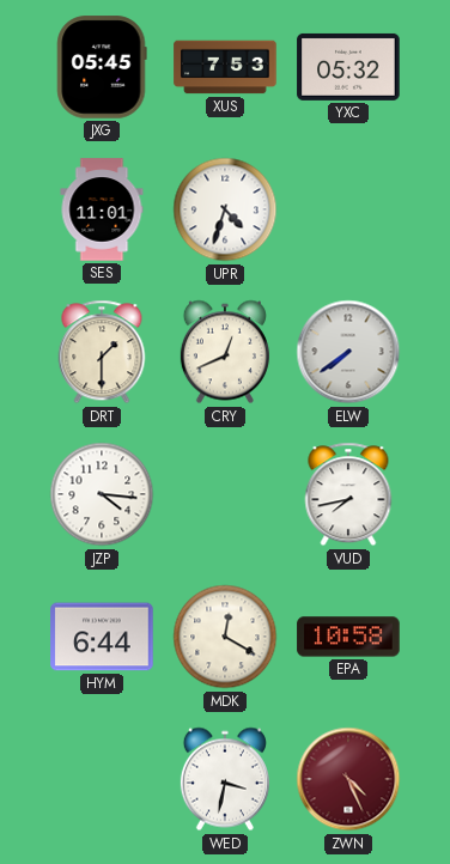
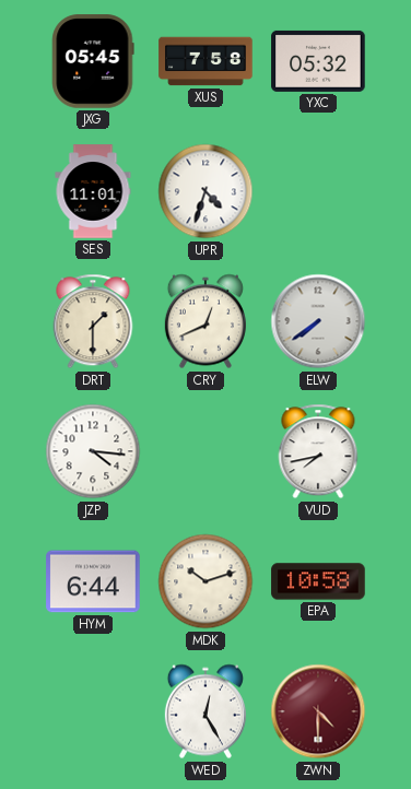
XUS: 7:53 -> 7:58 (205, 61)
MDK: 12:20 -> 10:12 (205, 581)
WED: 3:32 -> 12:25 (205, 711)
ZWN: 4:26 -> 4:30 (318, 711)
